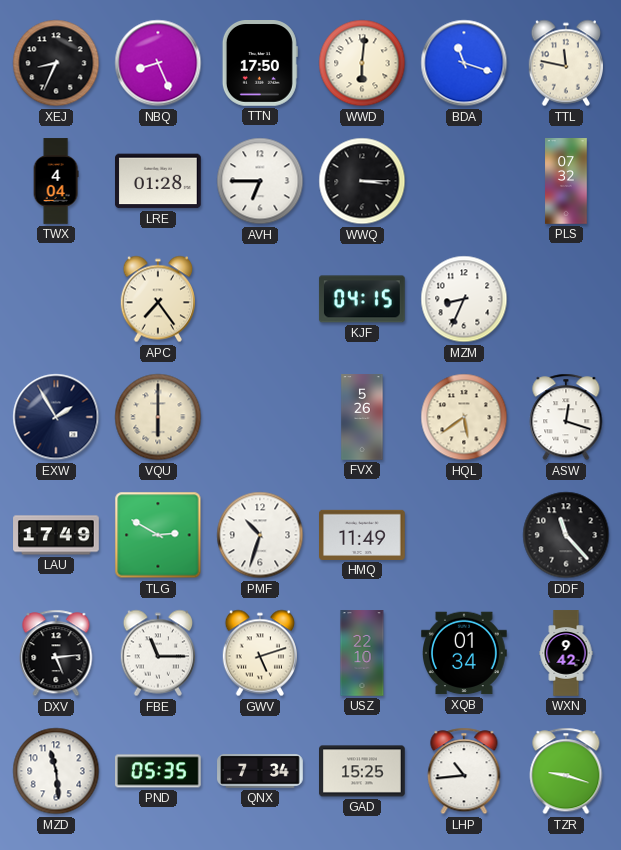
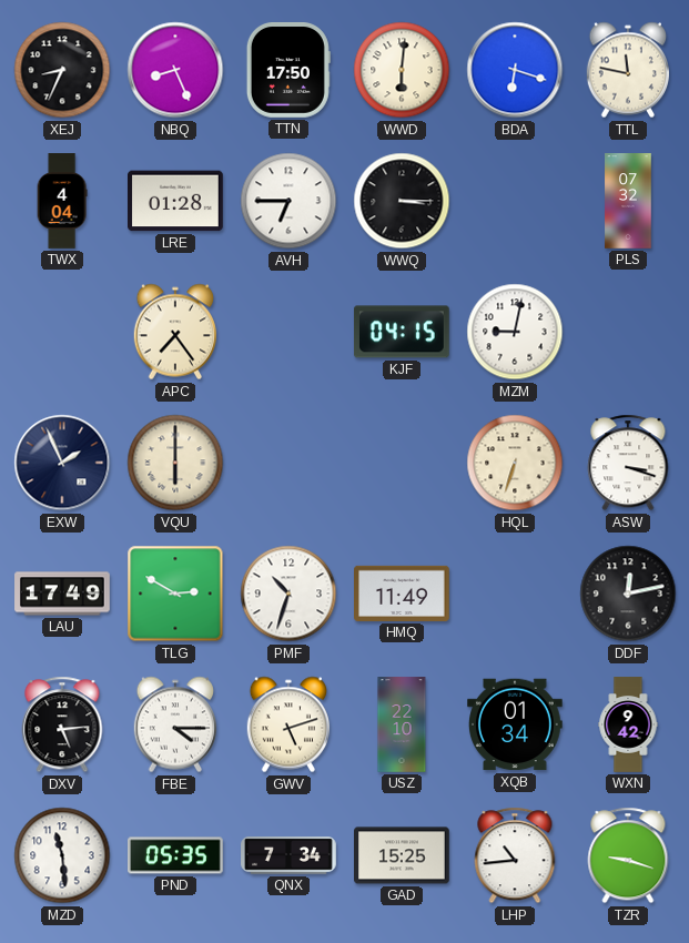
BDA: 11:18 -> 6:18 (515, 70)
MZM: 8:34 -> 9:02 (515, 332)
EXW: 1:55 -> 1:56 (62, 463)
FVX: 5:26 -> none (362, 417)
HQL: 5:39 -> 6:33 (515, 463)
ASW: 12:18 -> 3:18 (628, 463)
DDF: 11:23 -> 12:13 (628, 594)
FBE: 11:15 -> 4:15 (174, 724)
